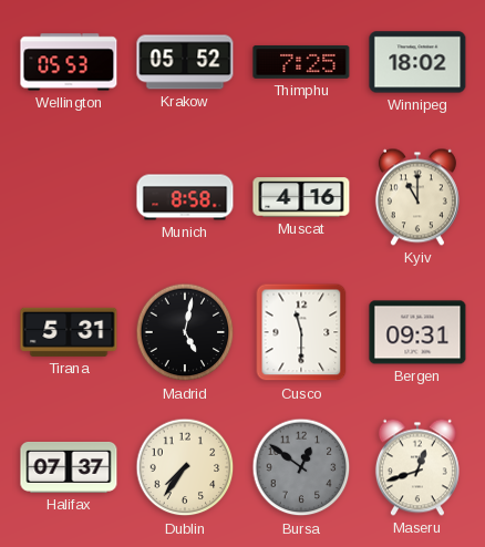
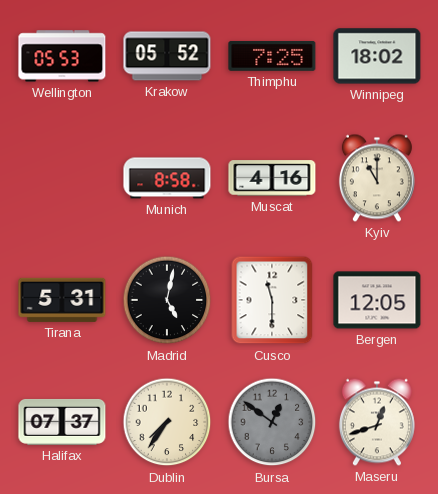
Bergen: 09:31 -> 12:05 (377, 300)
